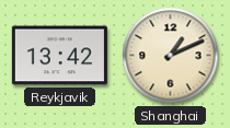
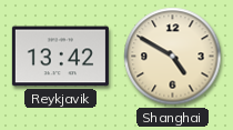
Shanghai: 1:11 -> 4:50 (173, 57)
